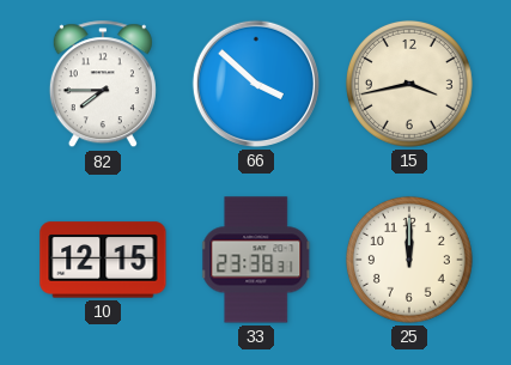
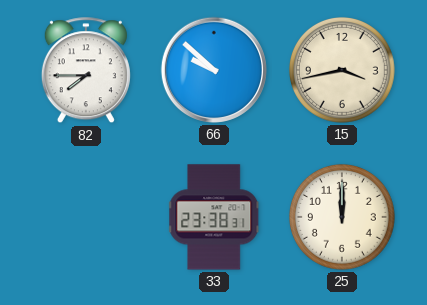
66: 3:52 -> 9:52 (214, 70)
10: 12:15 -> none (103, 260)
